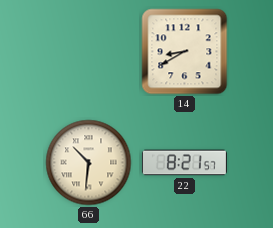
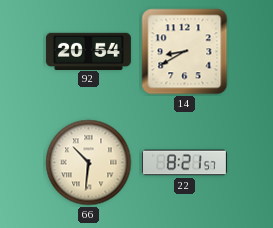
92: none -> 20:54 (88, 51)
